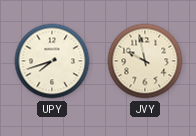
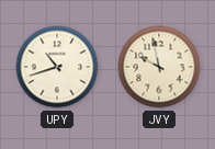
UPY: 7:42 -> 10:42 (57, 67)
